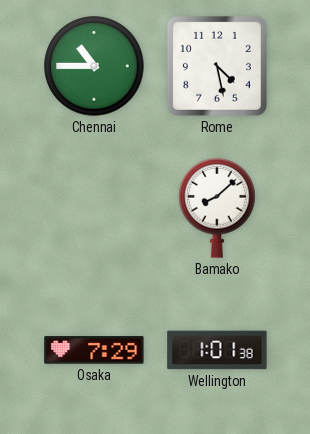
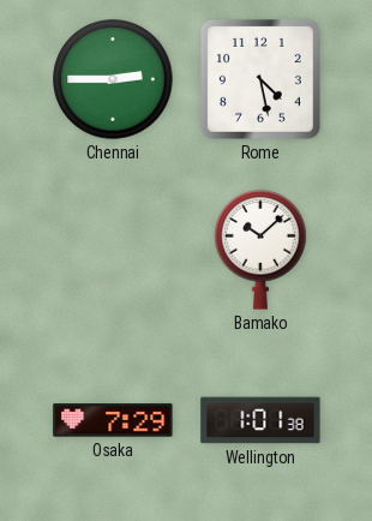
Chennai: 10:45 -> 2:45 (113, 79)
Bamako: 8:08 -> 10:08 (260, 251)
